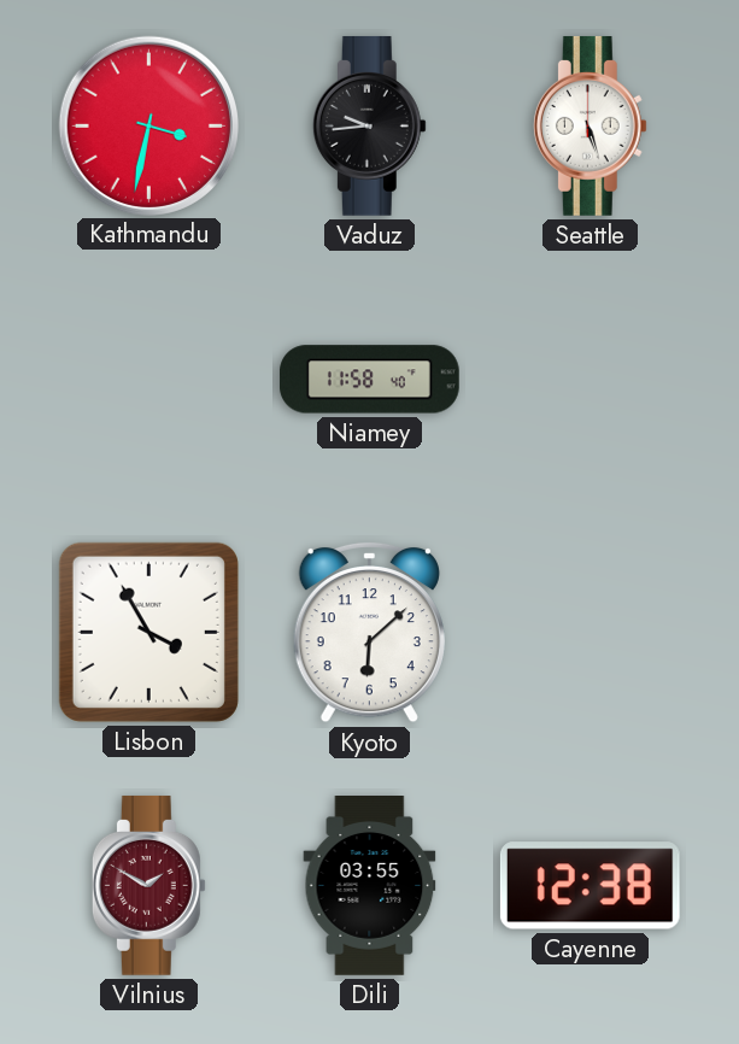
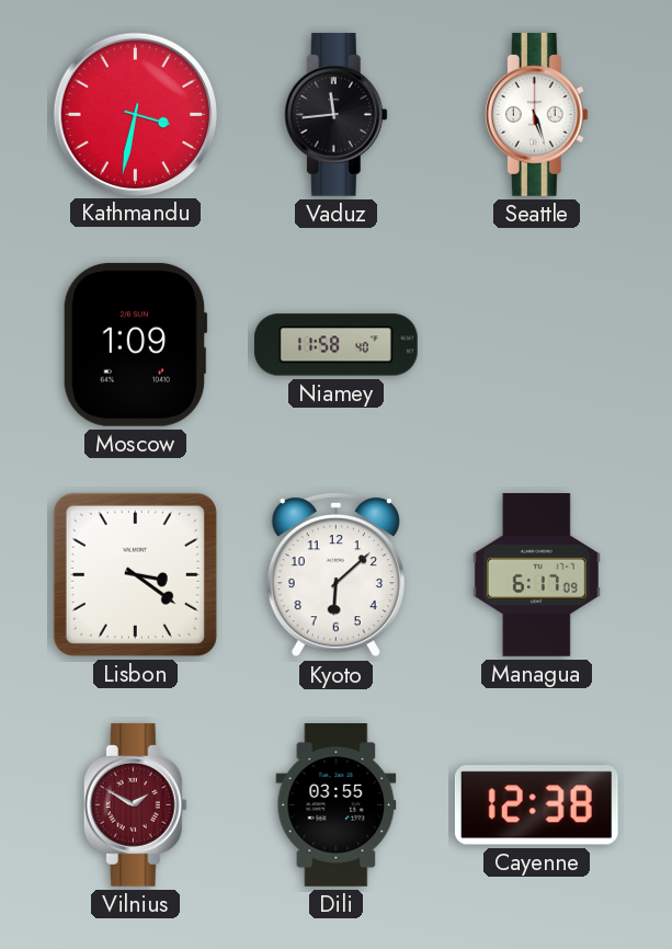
Vaduz: 9:44 -> 11:44 (335, 114)
Moscow: none -> 1:09 (135, 344)
Lisbon: 3:55 -> 3:21 (135, 574)
Managua: none -> 6:17 (536, 575)
